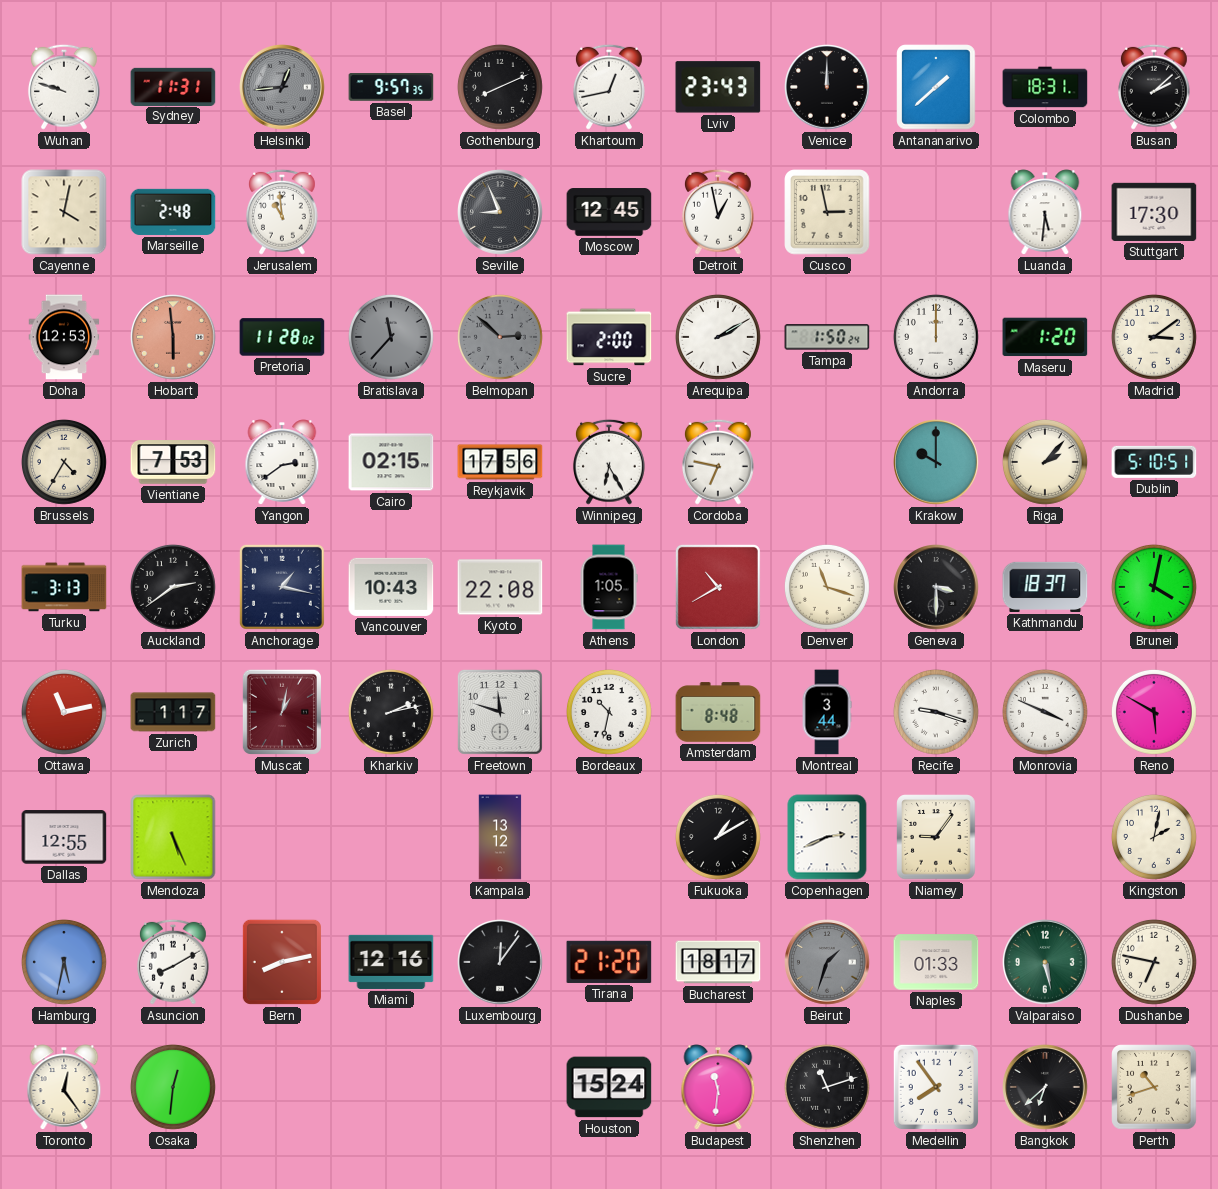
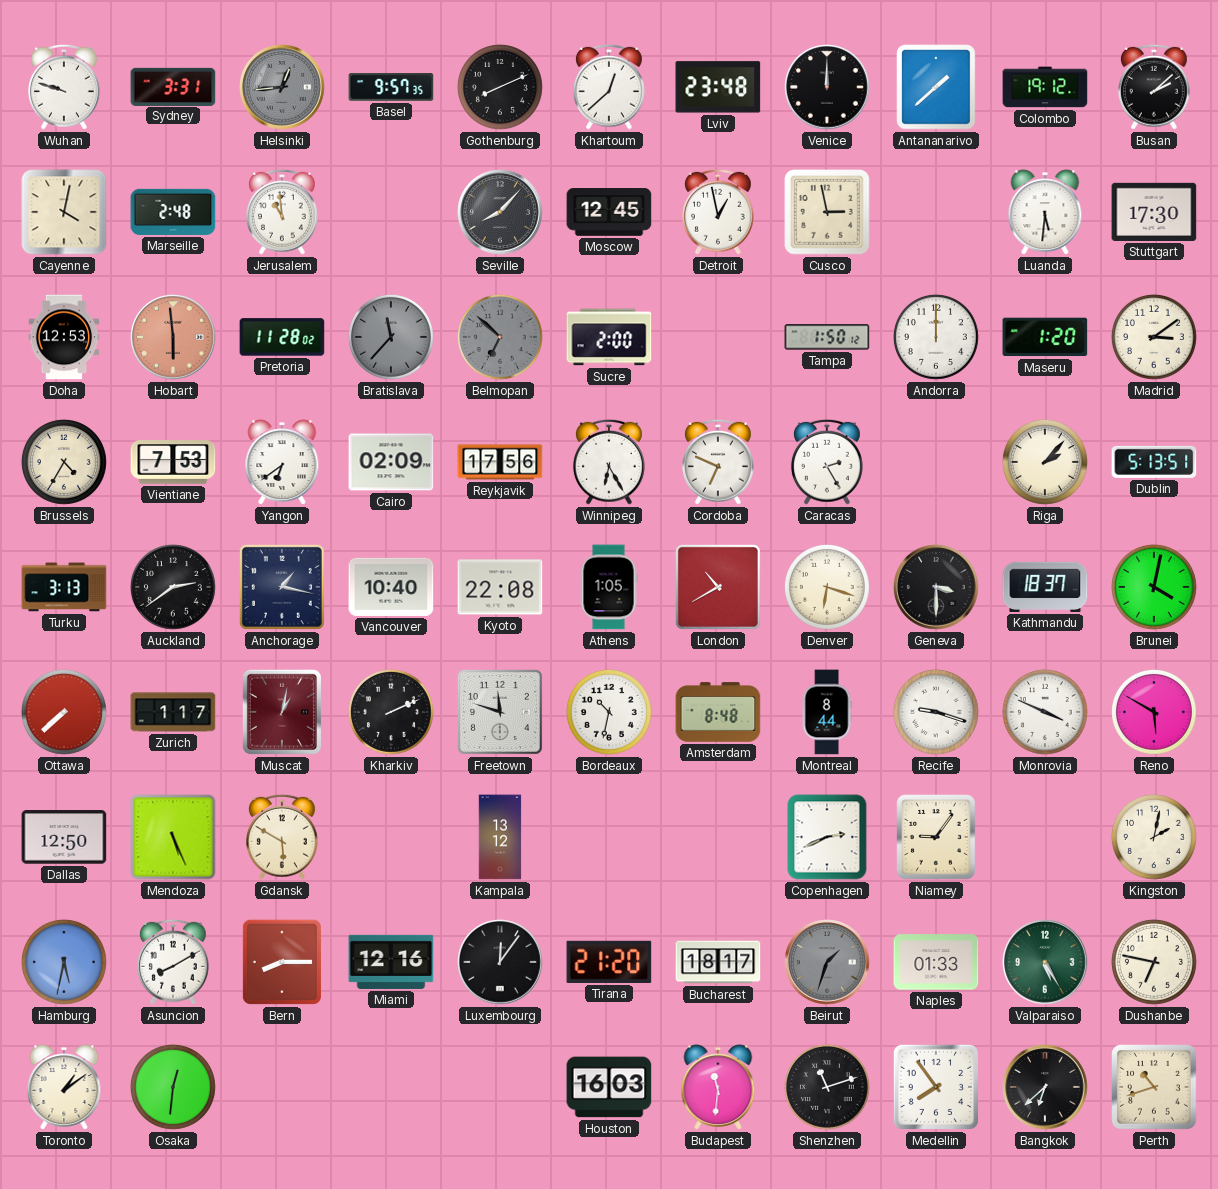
Sydney: 11:31 -> 3:31 (173, 86)
Khartoum: 12:43 -> 12:38 (609, 87)
Lviv: 23:43 -> 23:48 (718, 87)
Colombo: 18:31 -> 19:12 (1045, 87)
Seville: 8:56 -> 8:07 (501, 213)
Belmopan: 2:52 -> 6:52 (500, 337)
Arequipa: 2:10 -> none (718, 337)
Tampa: 1:50:24 -> 1:50:12 (827, 337)
Yangon: 2:39 -> 6:39 (282, 462)
Cairo: 02:15 -> 02:09 (391, 462)
Cordoba: 6:47 -> 6:49 (718, 462)
Caracas: none -> 2:25 (827, 462)
Krakow: 10:00 -> none (937, 463)
Dublin: 5:10 -> 5:13 (1154, 462)
Vancouver: 10:43 -> 10:40 (391, 587)
Denver: 11:18 -> 6:18 (827, 587)
Ottawa: 11:13 -> 7:38 (64, 712)
Kharkiv: 2:13 -> 2:11 (391, 712)
Montreal: 3:44 -> 8:44 (827, 712)
Dallas: 12:55 -> 12:50 (64, 837)
Gdansk: none -> 5:50 (282, 837)
Fukuoka: 1:10 -> none (718, 837)
Bern: 8:13 -> 8:15 (282, 962)
Valparaiso: 5:28 -> 5:25 (1046, 963)
Toronto: 12:24 -> 1:09 (64, 1087)
Houston: 15:24 -> 16:03 (609, 1087)
